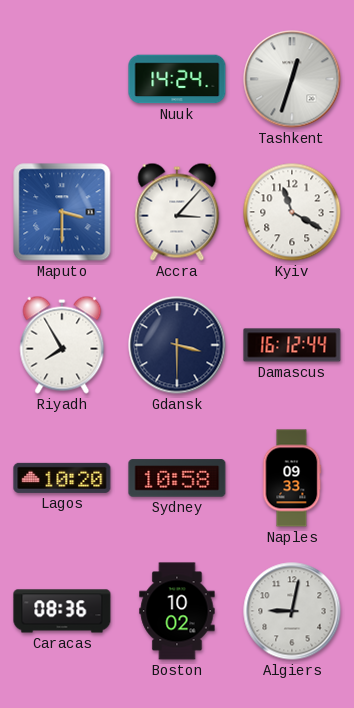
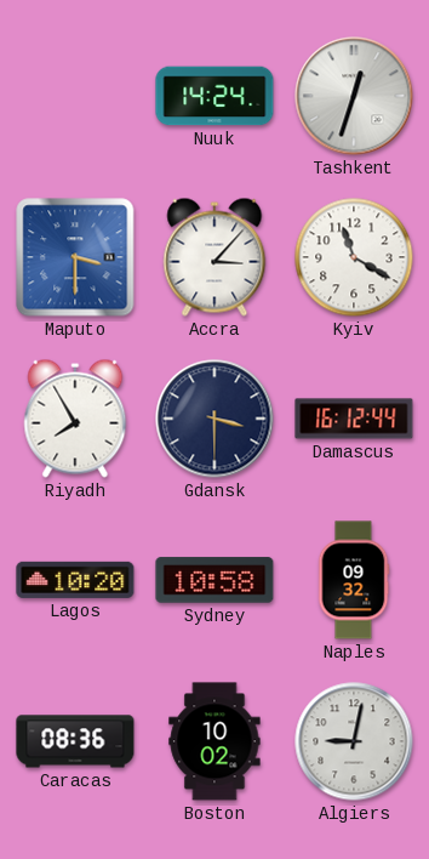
Naples: 09:33 -> 09:32 (354, 580)
